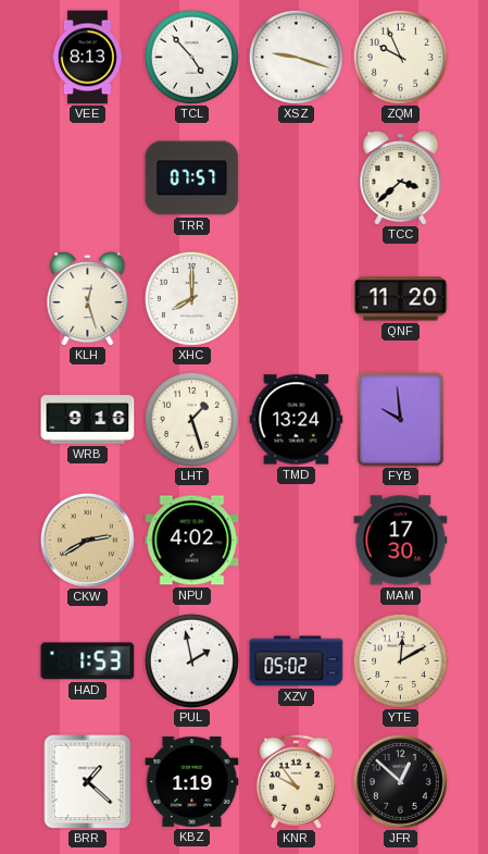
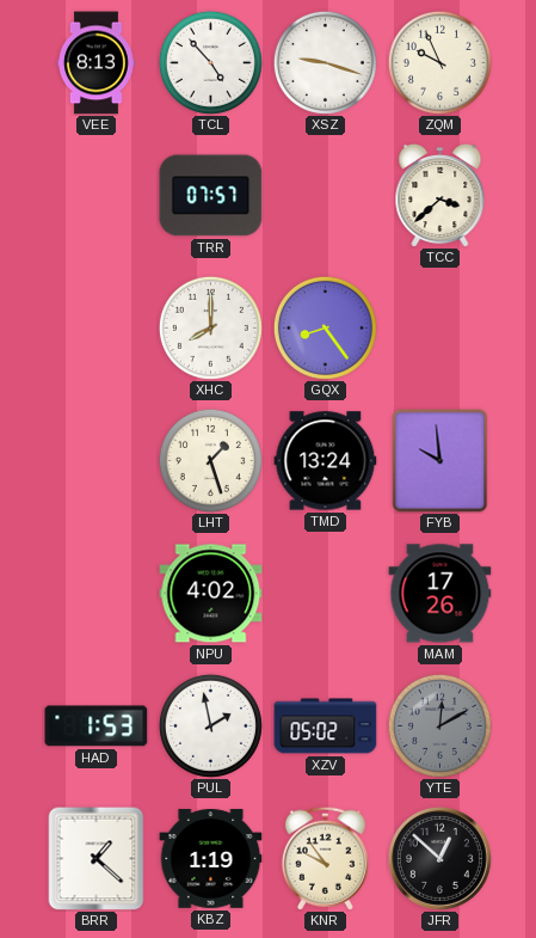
KLH: 12:27 -> none (88, 298)
GQX: none -> 8:24 (325, 327)
QNF: 11:20 -> none (401, 299)
WRB: 9:16 -> none (88, 420)
CKW: 2:40 -> none (87, 540)
MAM: 17:30 -> 17:26 (440, 594)
YTE dial: cream -> grey (439, 725)
